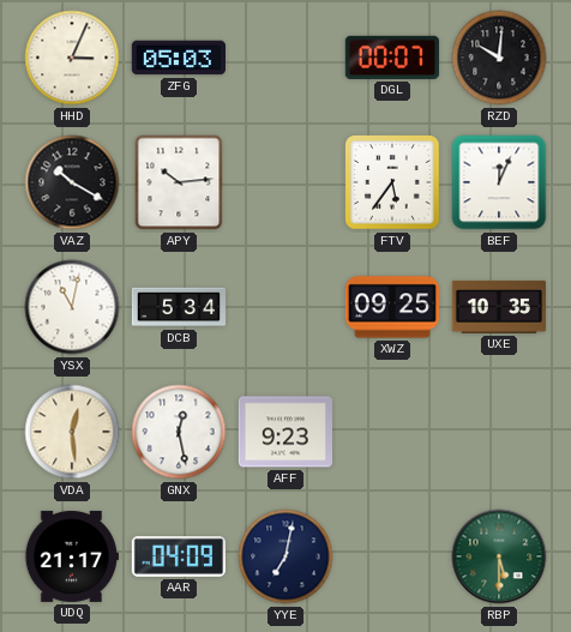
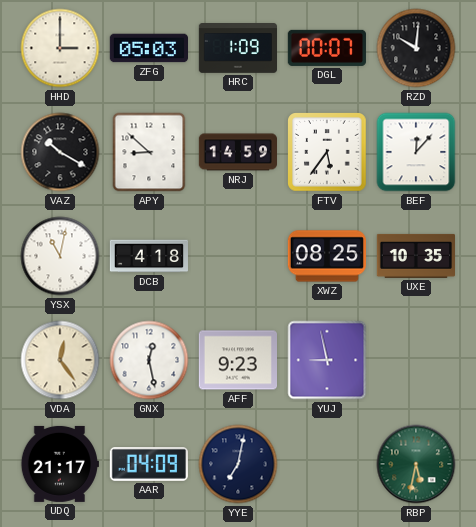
HHD: 3:04 -> 3:00 (60, 48)
HRC: none -> 1:09 (238, 49)
APY: 10:14 -> 8:52 (149, 152)
NRJ: none -> 14:59 (237, 152)
BEF: 12:04 -> 12:07 (416, 152)
DCB: 5:34 -> 4:18 (149, 256)
XWZ: 09:25 -> 08:25 (326, 256)
VDA: 12:29 -> 12:24 (60, 360)
YUJ: none -> 8:58 (327, 360)
RBP: 5:30 -> 5:32 (416, 464)
